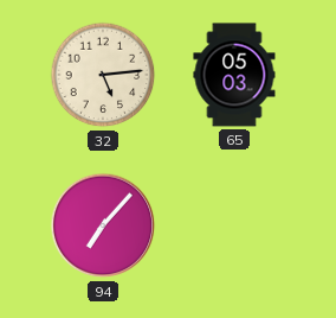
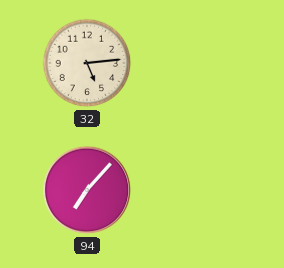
65: 05:03 -> none (234, 75)
